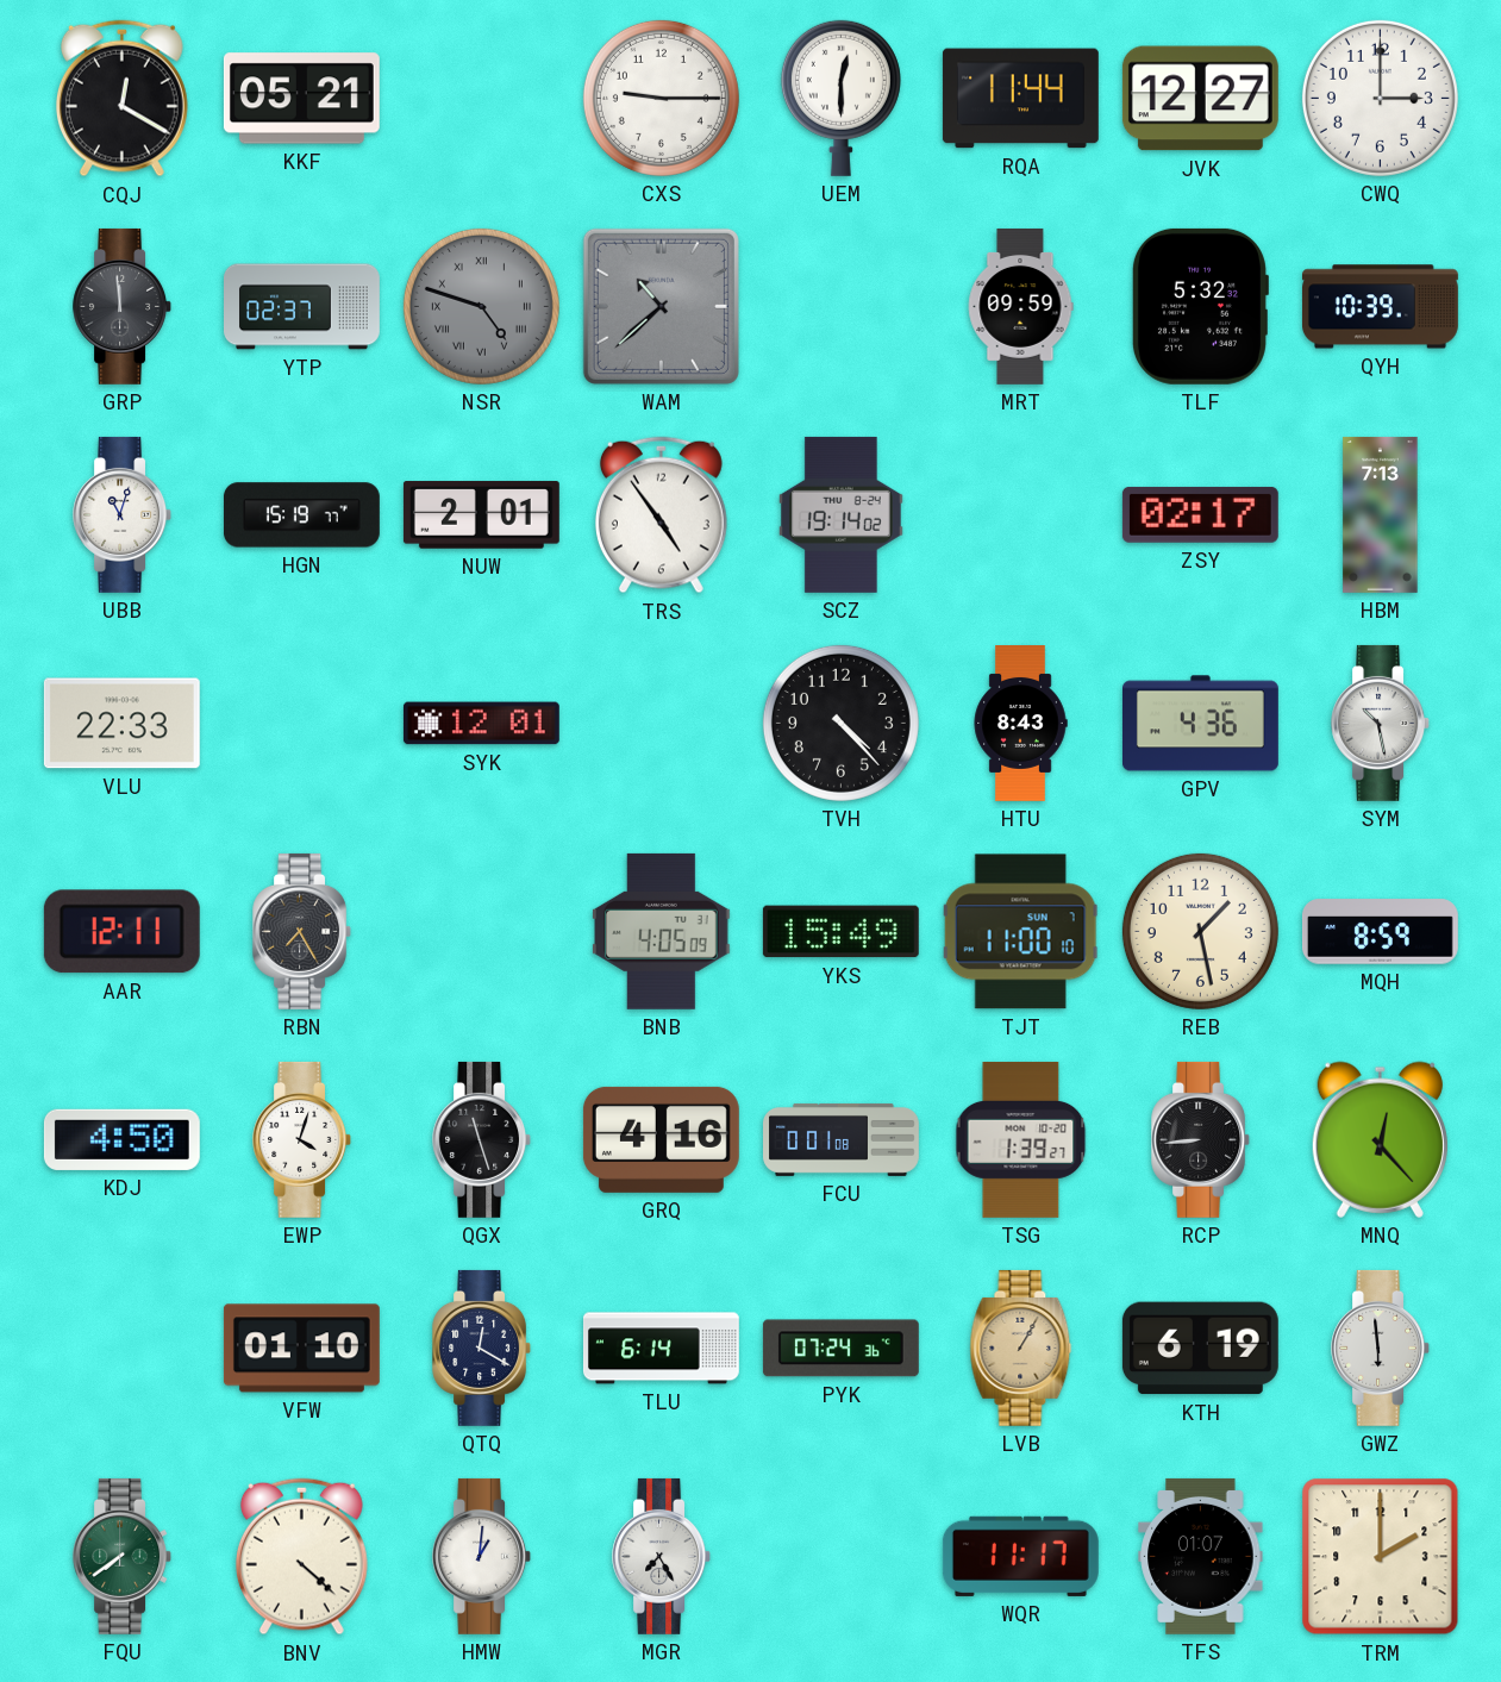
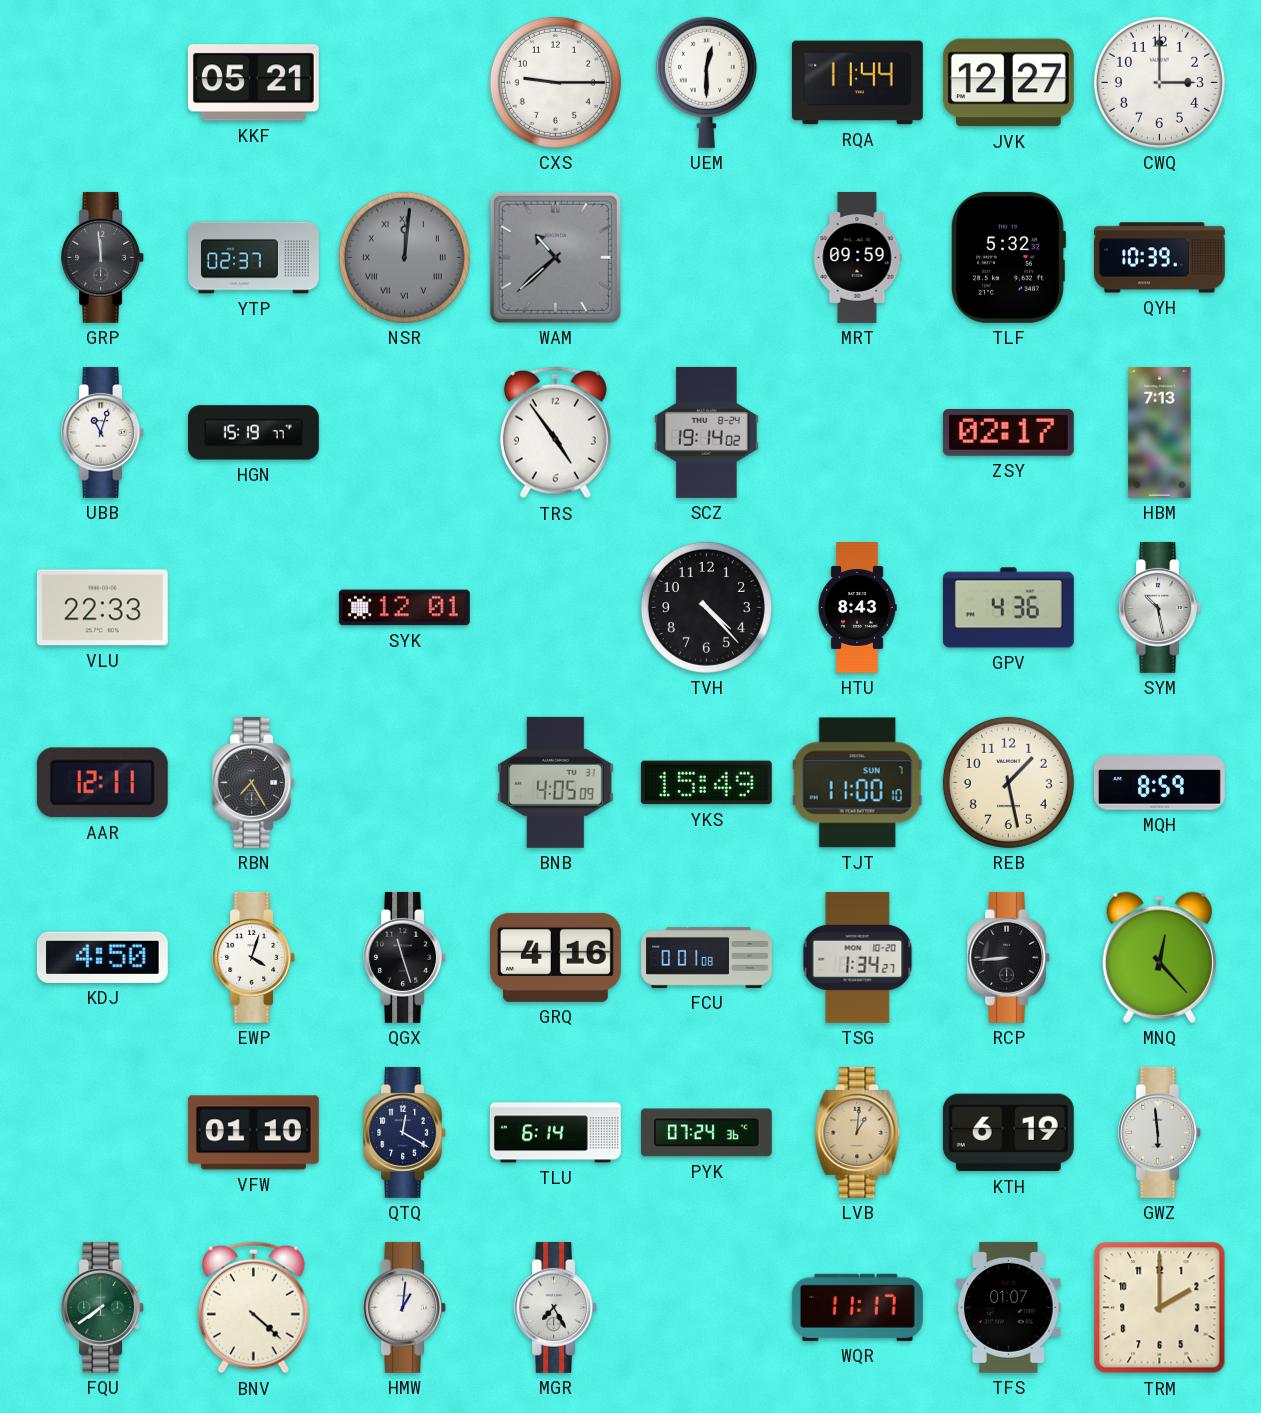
CQJ: 12:20 -> none (121, 99)
NSR: 4:48 -> 12:01 (404, 257)
NUW: 2:01 -> none (481, 515)
TSG: 1:39 -> 1:34 (858, 957)
LVB: 1:05 -> 1:01 (858, 1132)
